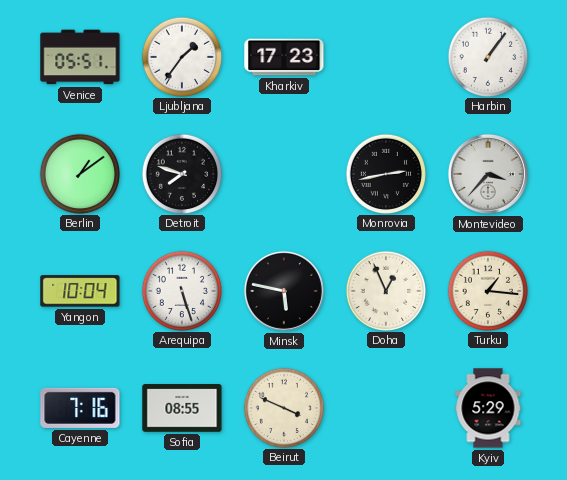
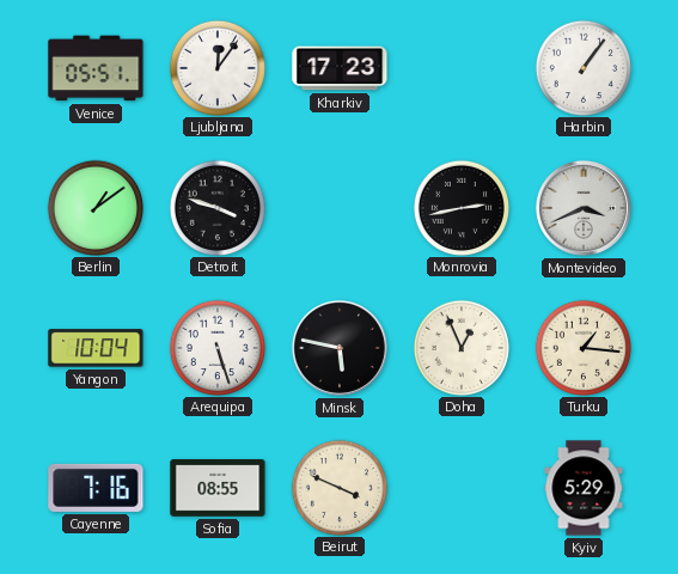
Ljubljana: 1:36 -> 12:06 (216, 67)
Detroit: 7:48 -> 3:48 (216, 207)
Montevideo: 3:37 -> 3:41 (584, 208)
